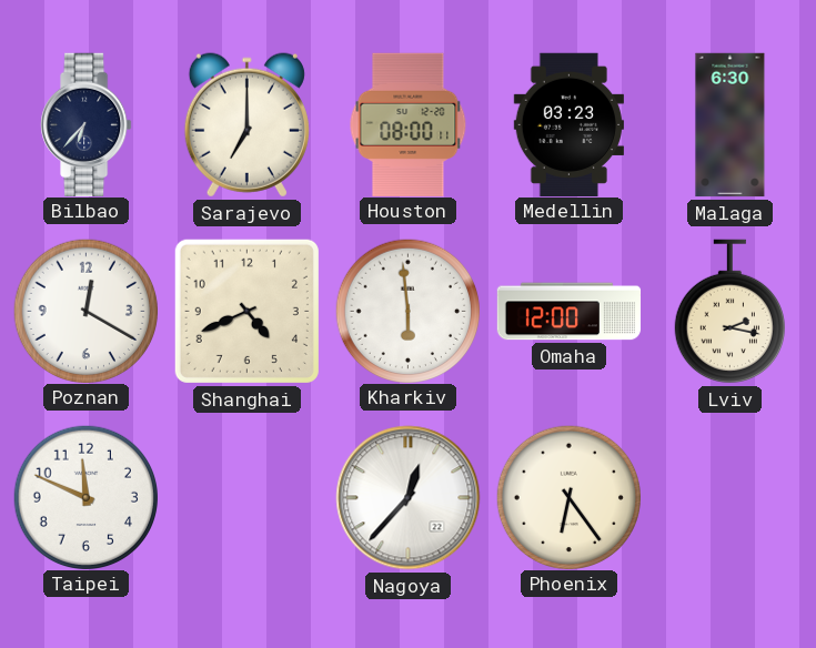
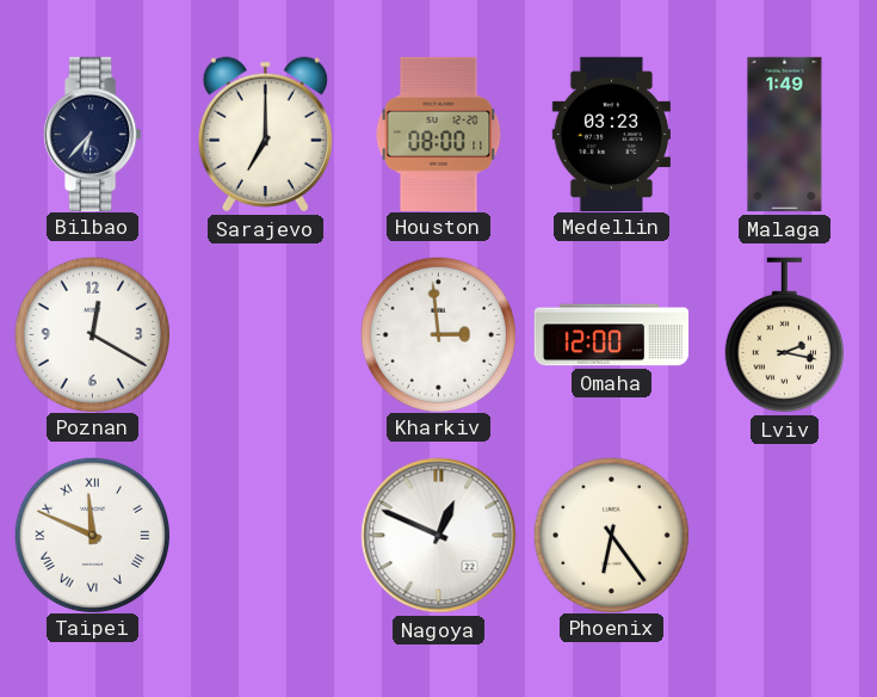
Malaga: 6:30 -> 1:49 (785, 135)
Shanghai: 4:41 -> none (246, 311)
Kharkiv: 5:59 -> 2:59 (438, 334)
Taipei numerals: Arabic -> Roman (92, 535)
Nagoya: 12:37 -> 12:49 (439, 536)
